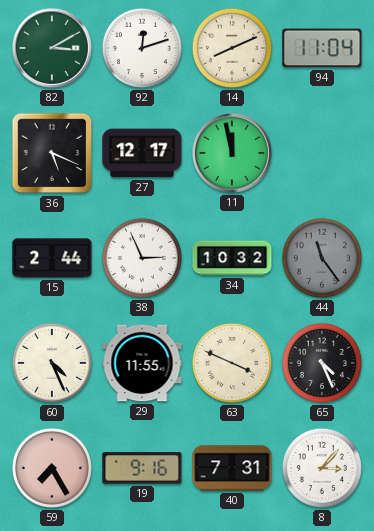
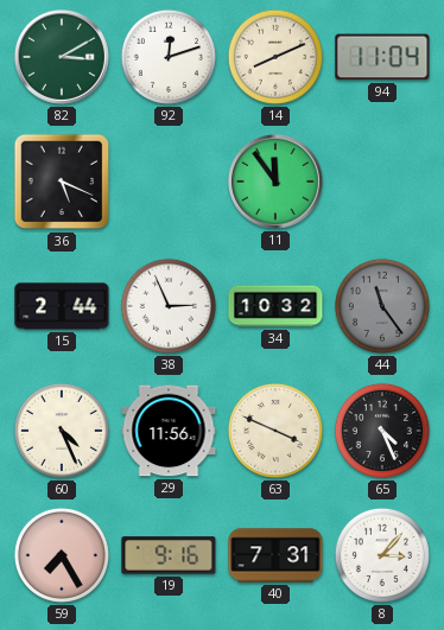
27: 12:17 -> none (142, 153)
11: 11:58 -> 11:54 (277, 183)
29: 11:55 -> 11:56 (169, 431)
